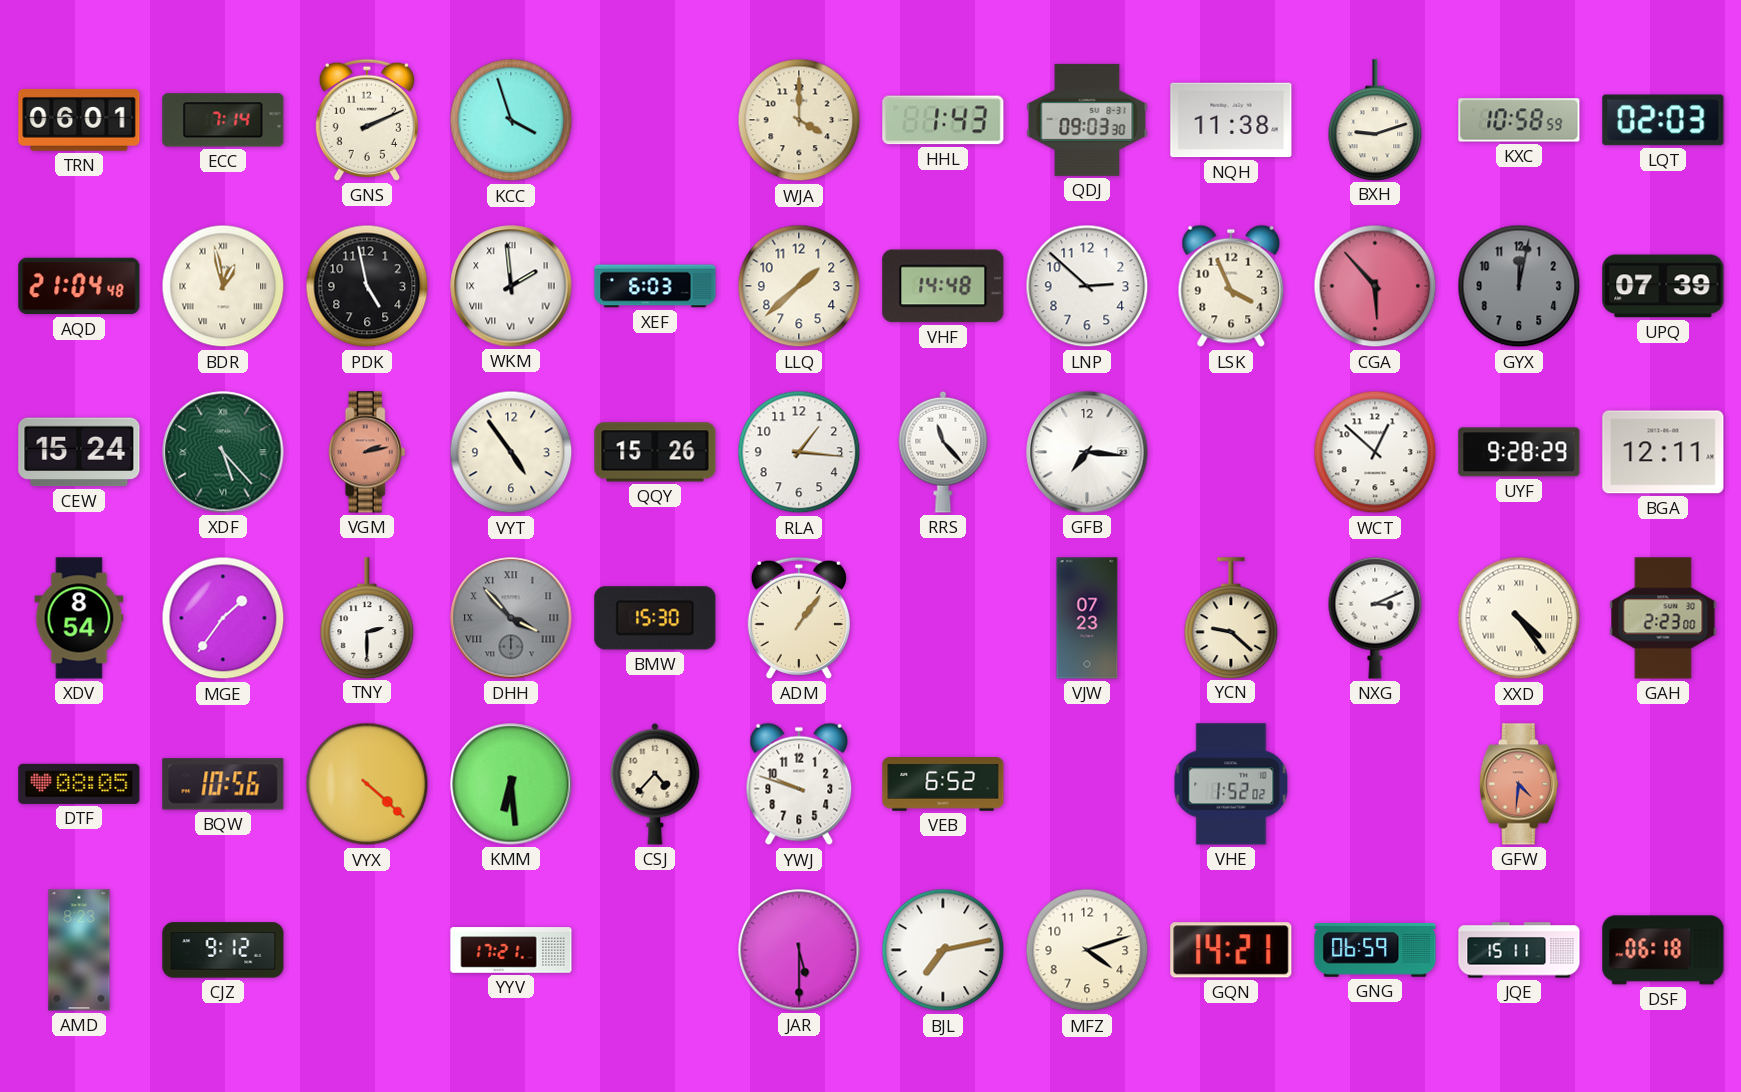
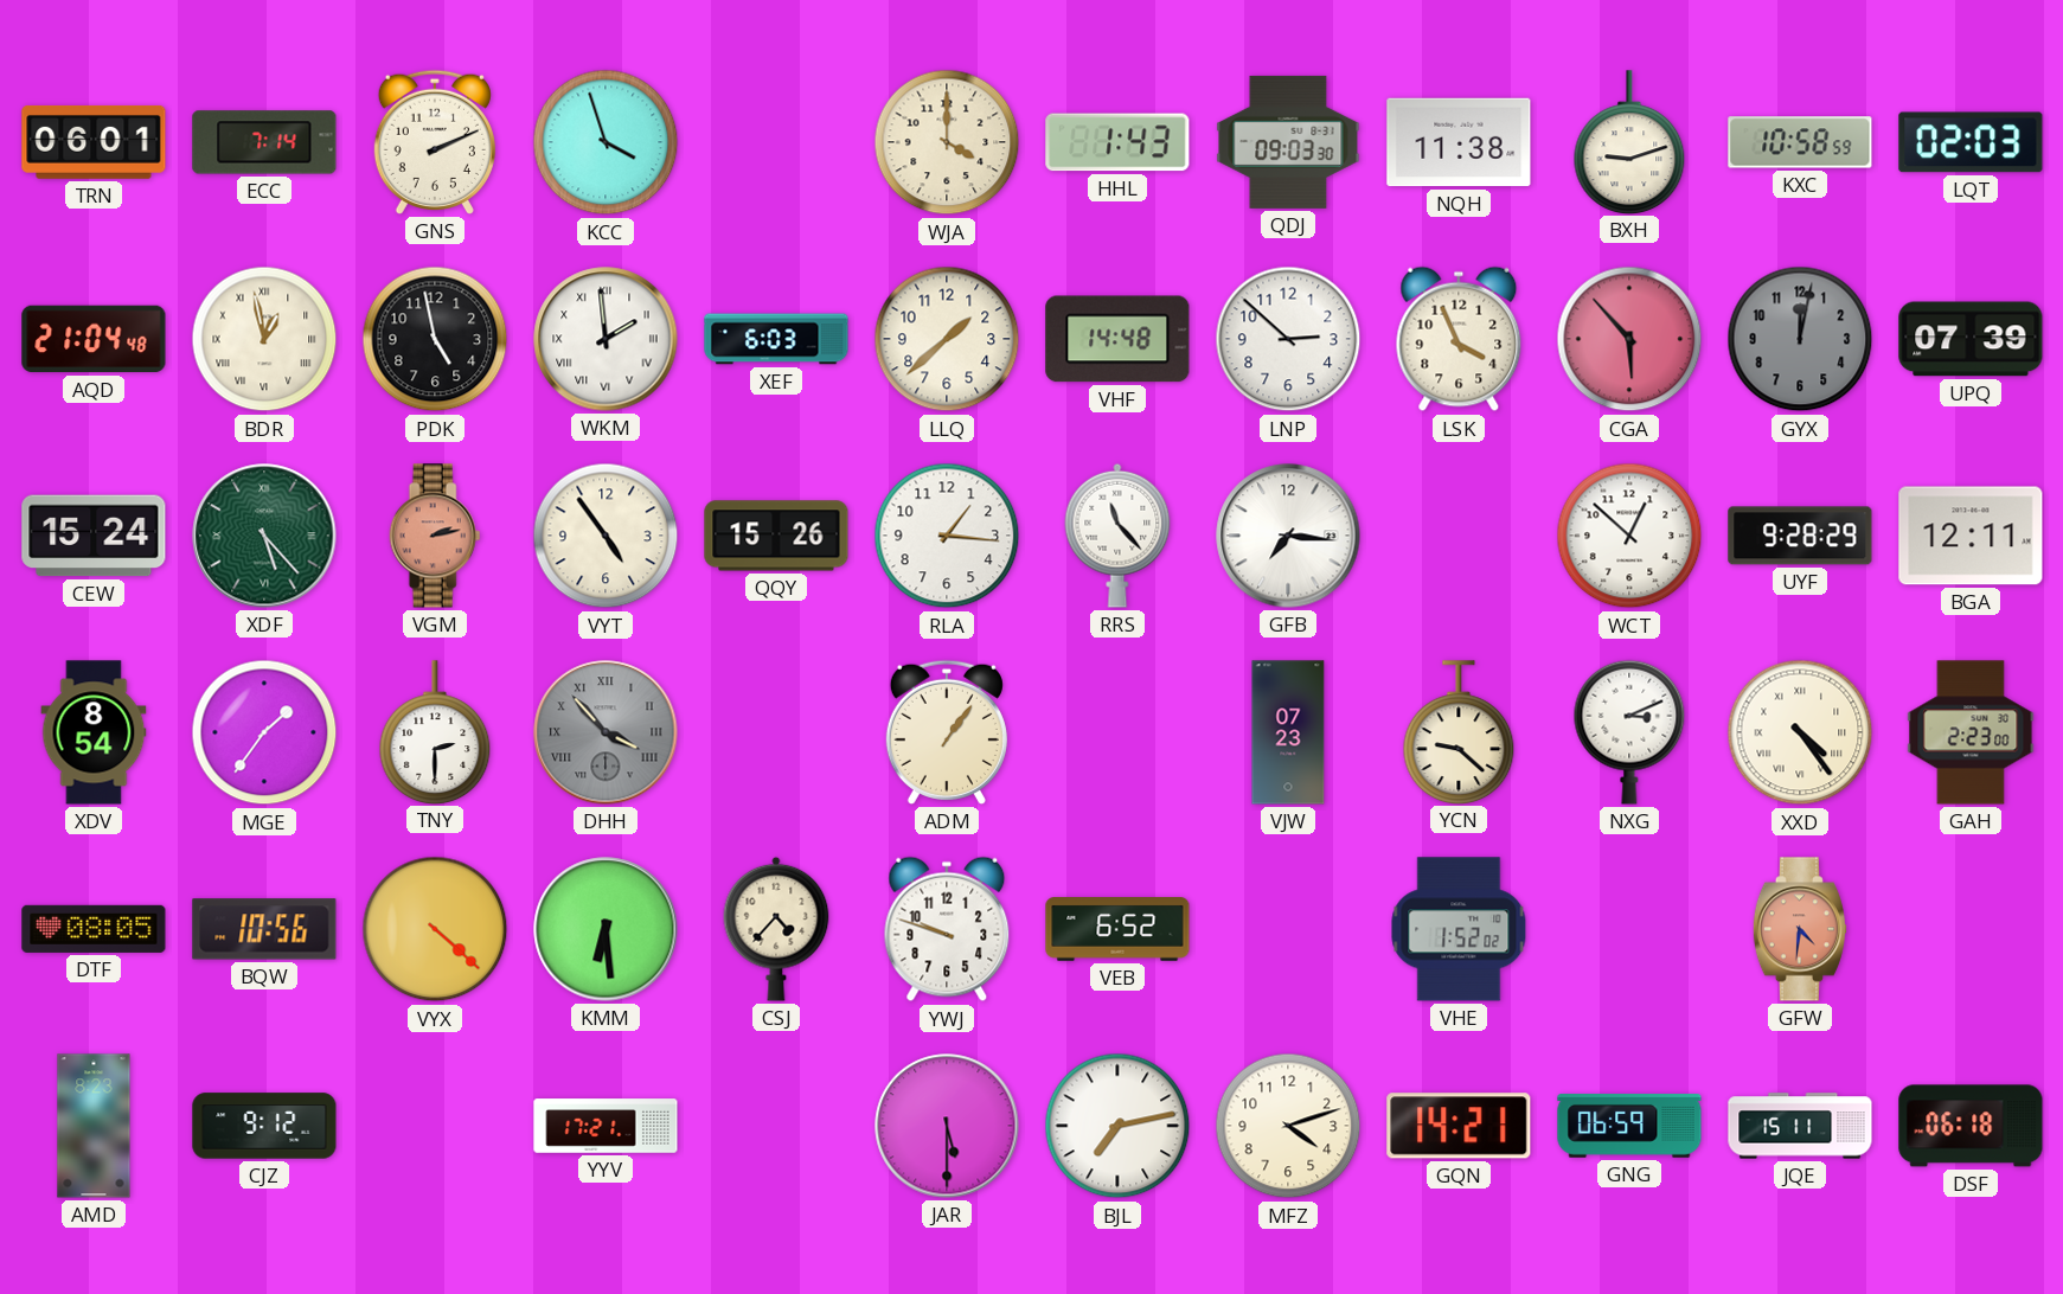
BMW: 15:30 -> none (655, 618)
